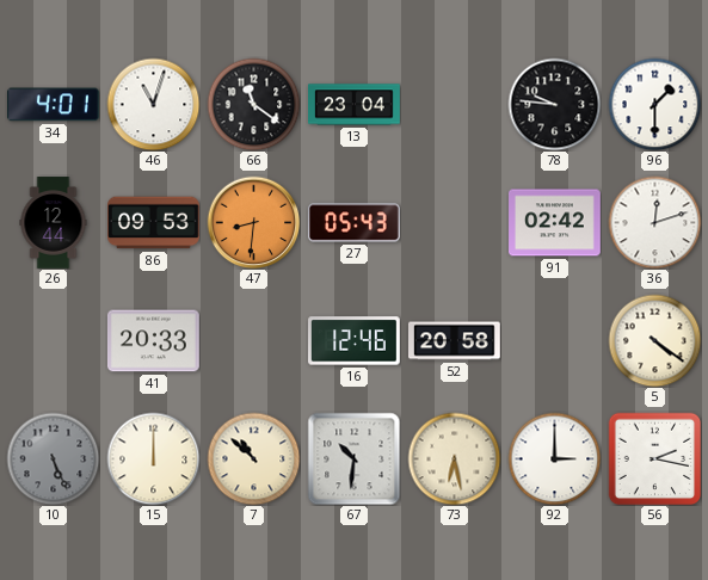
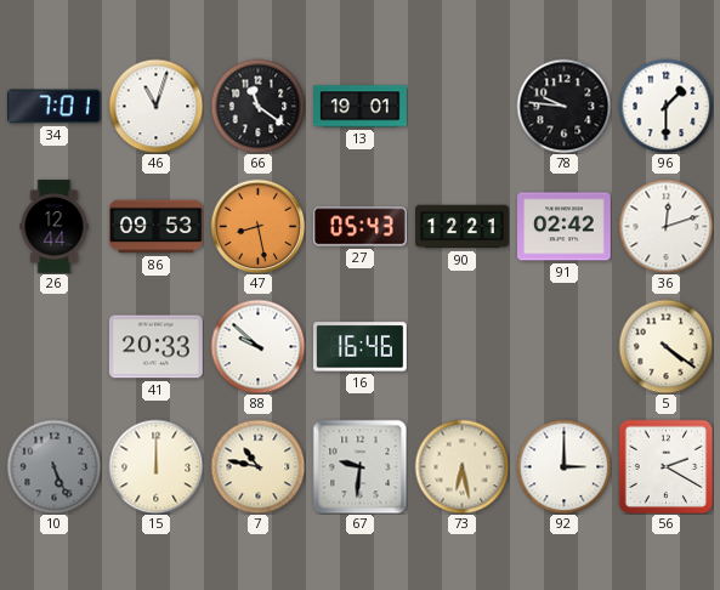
34: 4:01 -> 7:01 (53, 107)
13: 23:04 -> 19:01 (361, 107)
47: 8:31 -> 8:28 (257, 226)
90: none -> 12:21 (463, 227)
88: none -> 9:52 (257, 346)
16: 12:46 -> 16:46 (361, 347)
52: 20:58 -> none (455, 341)
7: 10:52 -> 10:47 (257, 466)
67: 10:31 -> 9:31 (359, 466)
56: 2:17 -> 2:20 (665, 466)
